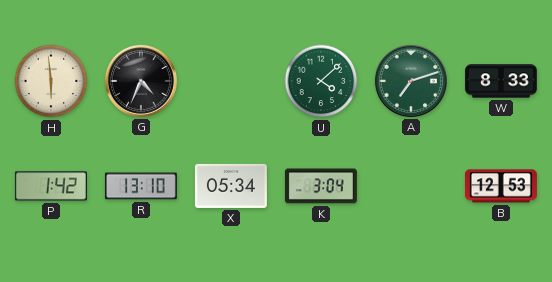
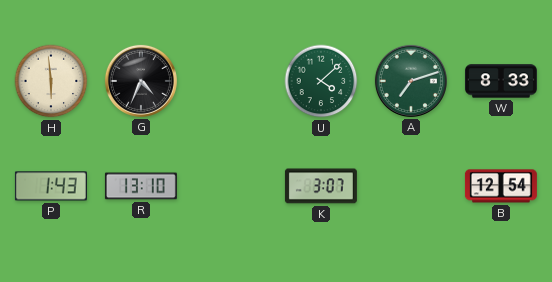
P: 1:42 -> 1:43 (51, 186)
X: 05:34 -> none (231, 186)
K: 3:04 -> 3:07 (321, 186)
B: 12:53 -> 12:54 (501, 186)
